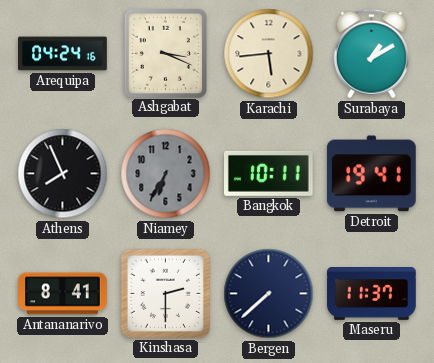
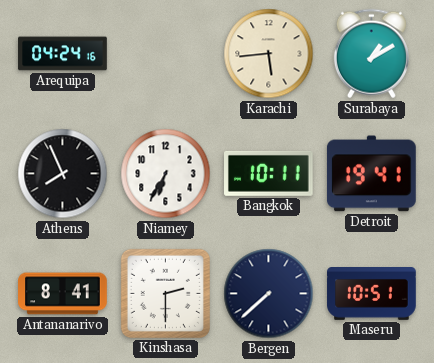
Ashgabat: 3:19 -> none (165, 53)
Niamey dial: grey -> white (166, 174)
Maseru: 11:37 -> 10:51 (372, 294)
